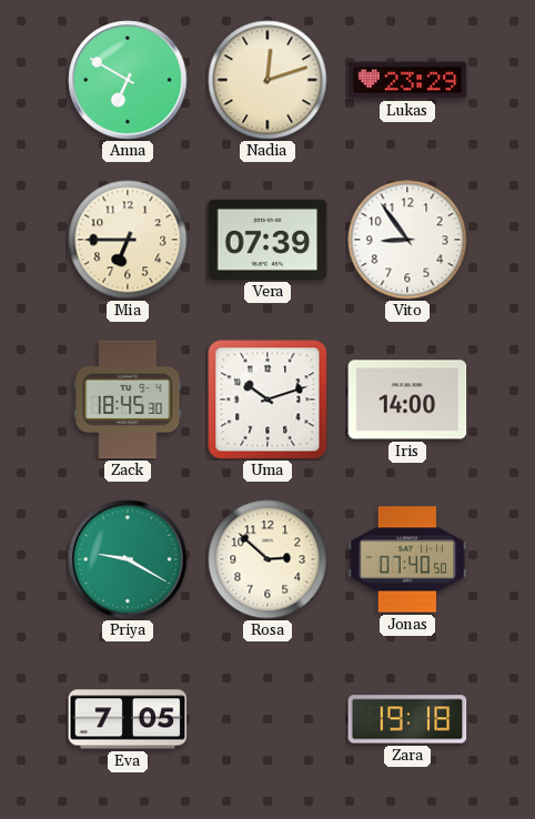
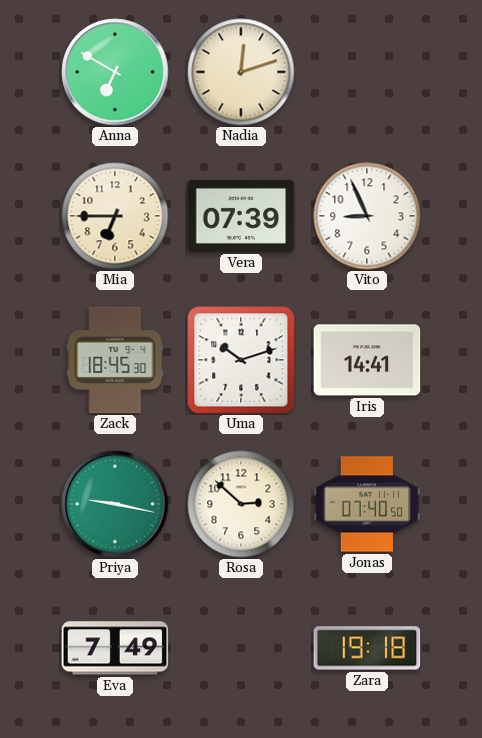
Lukas: 23:29 -> none (407, 80)
Vito: 8:54 -> 8:56 (367, 216)
Iris: 14:00 -> 14:41 (367, 360)
Priya: 9:20 -> 9:17 (115, 504)
Eva: 7:05 -> 7:49 (115, 648)
